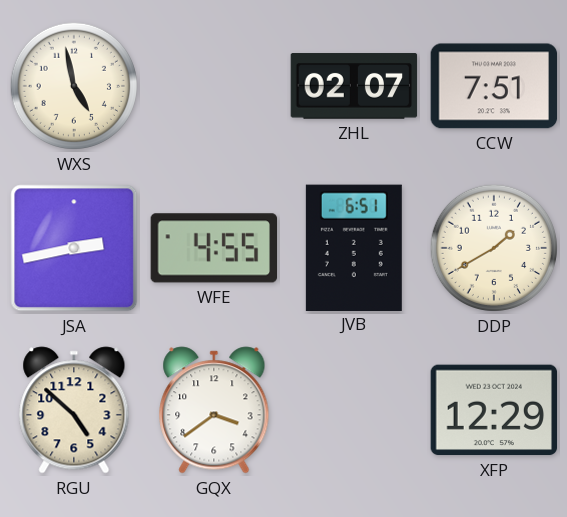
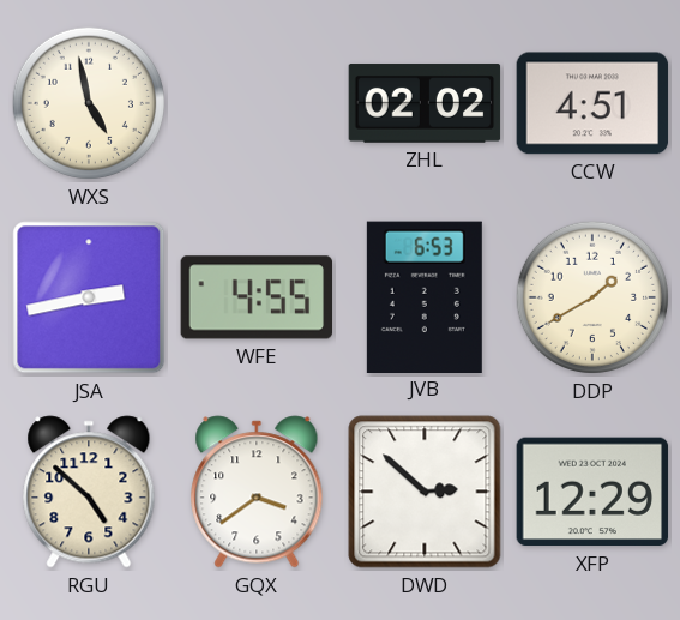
ZHL: 02:07 -> 02:02 (425, 103)
CCW: 7:51 -> 4:51 (592, 103)
JVB: 6:51 -> 6:53 (425, 296)
DWD: none -> 2:52 (425, 492)
